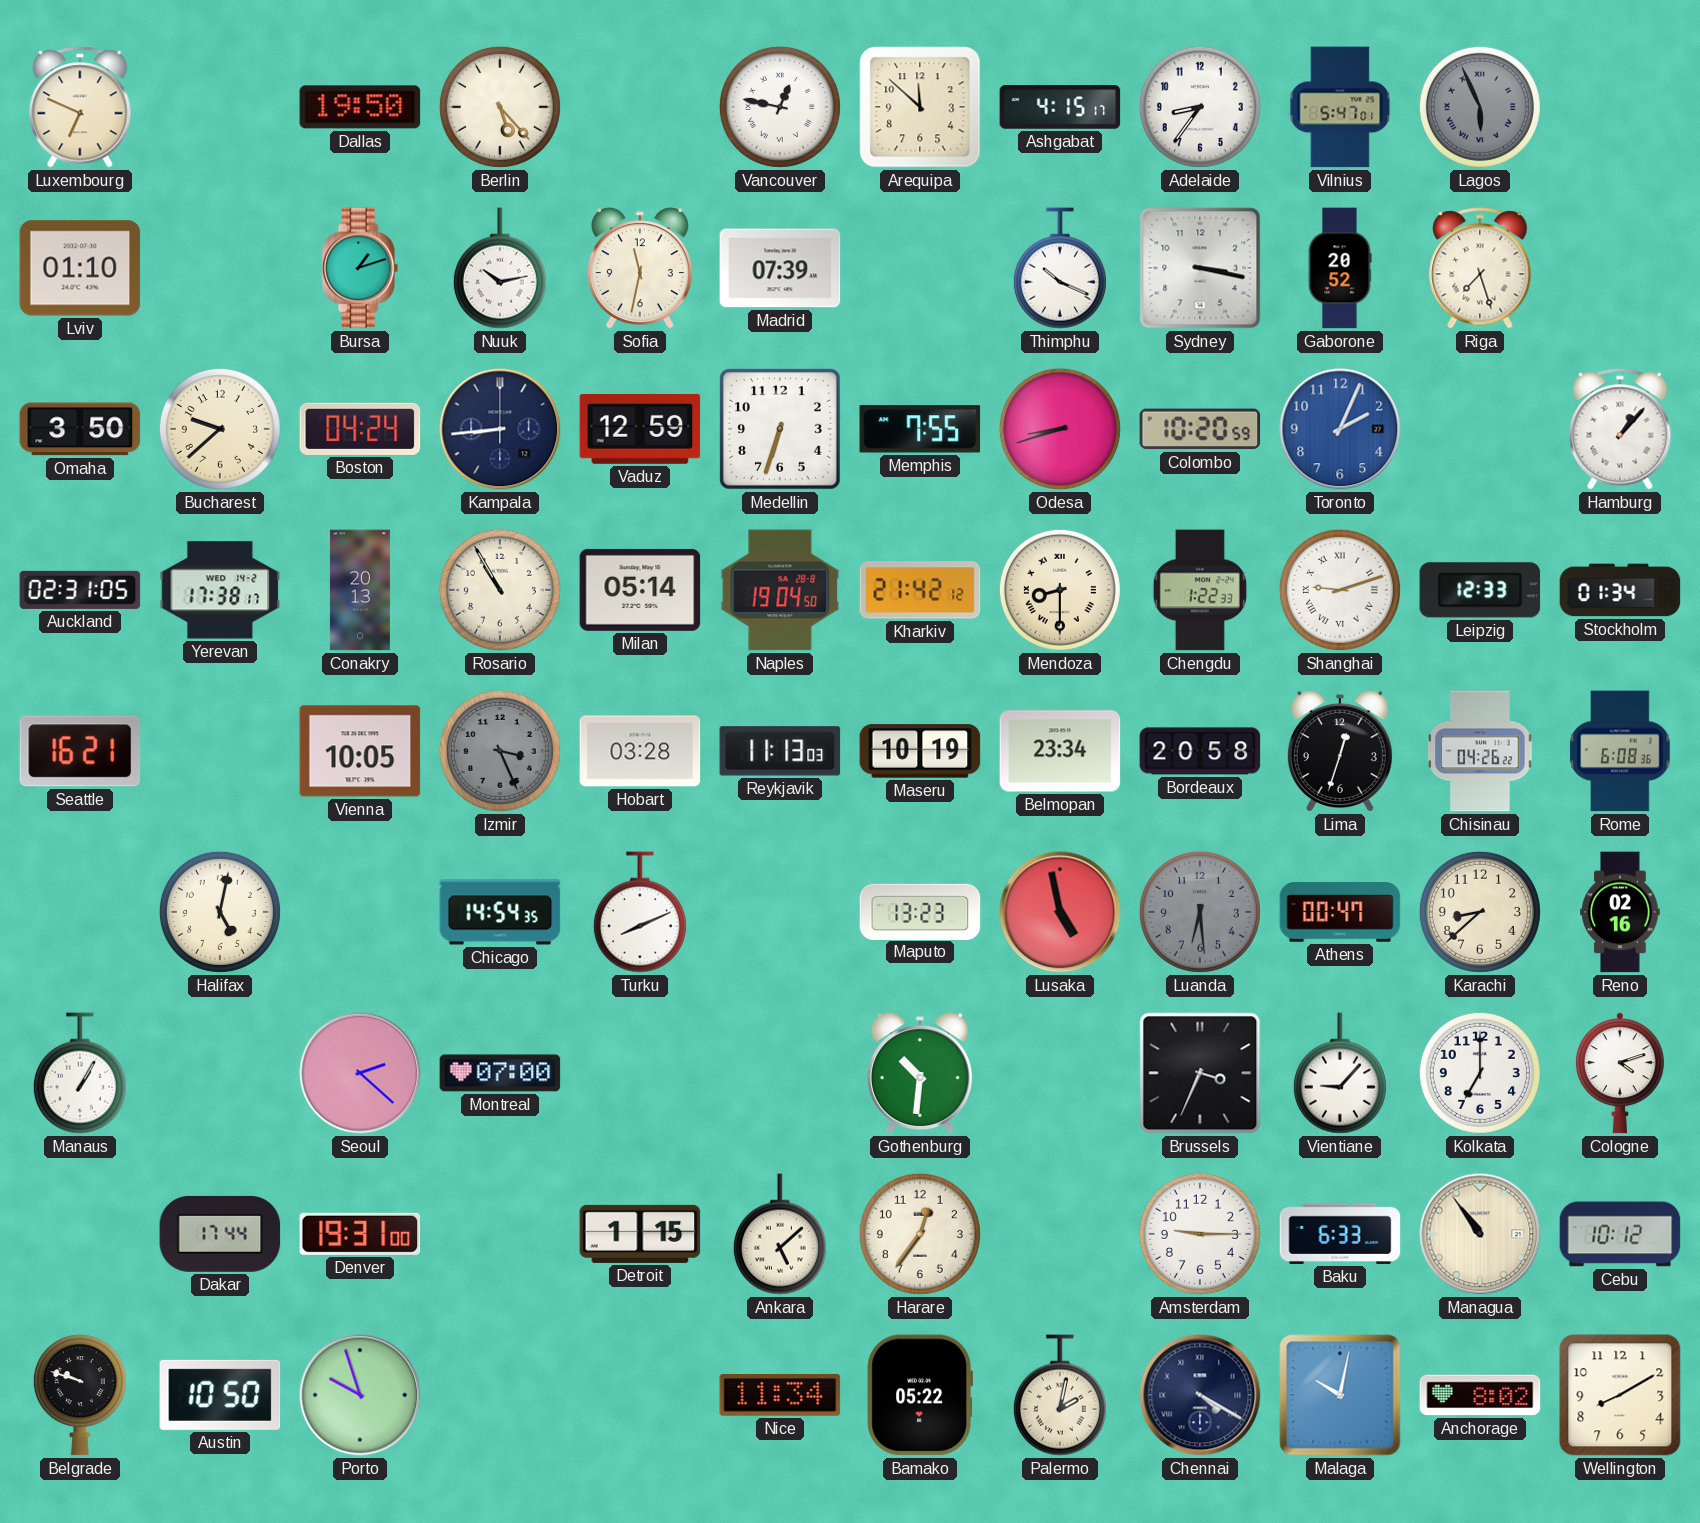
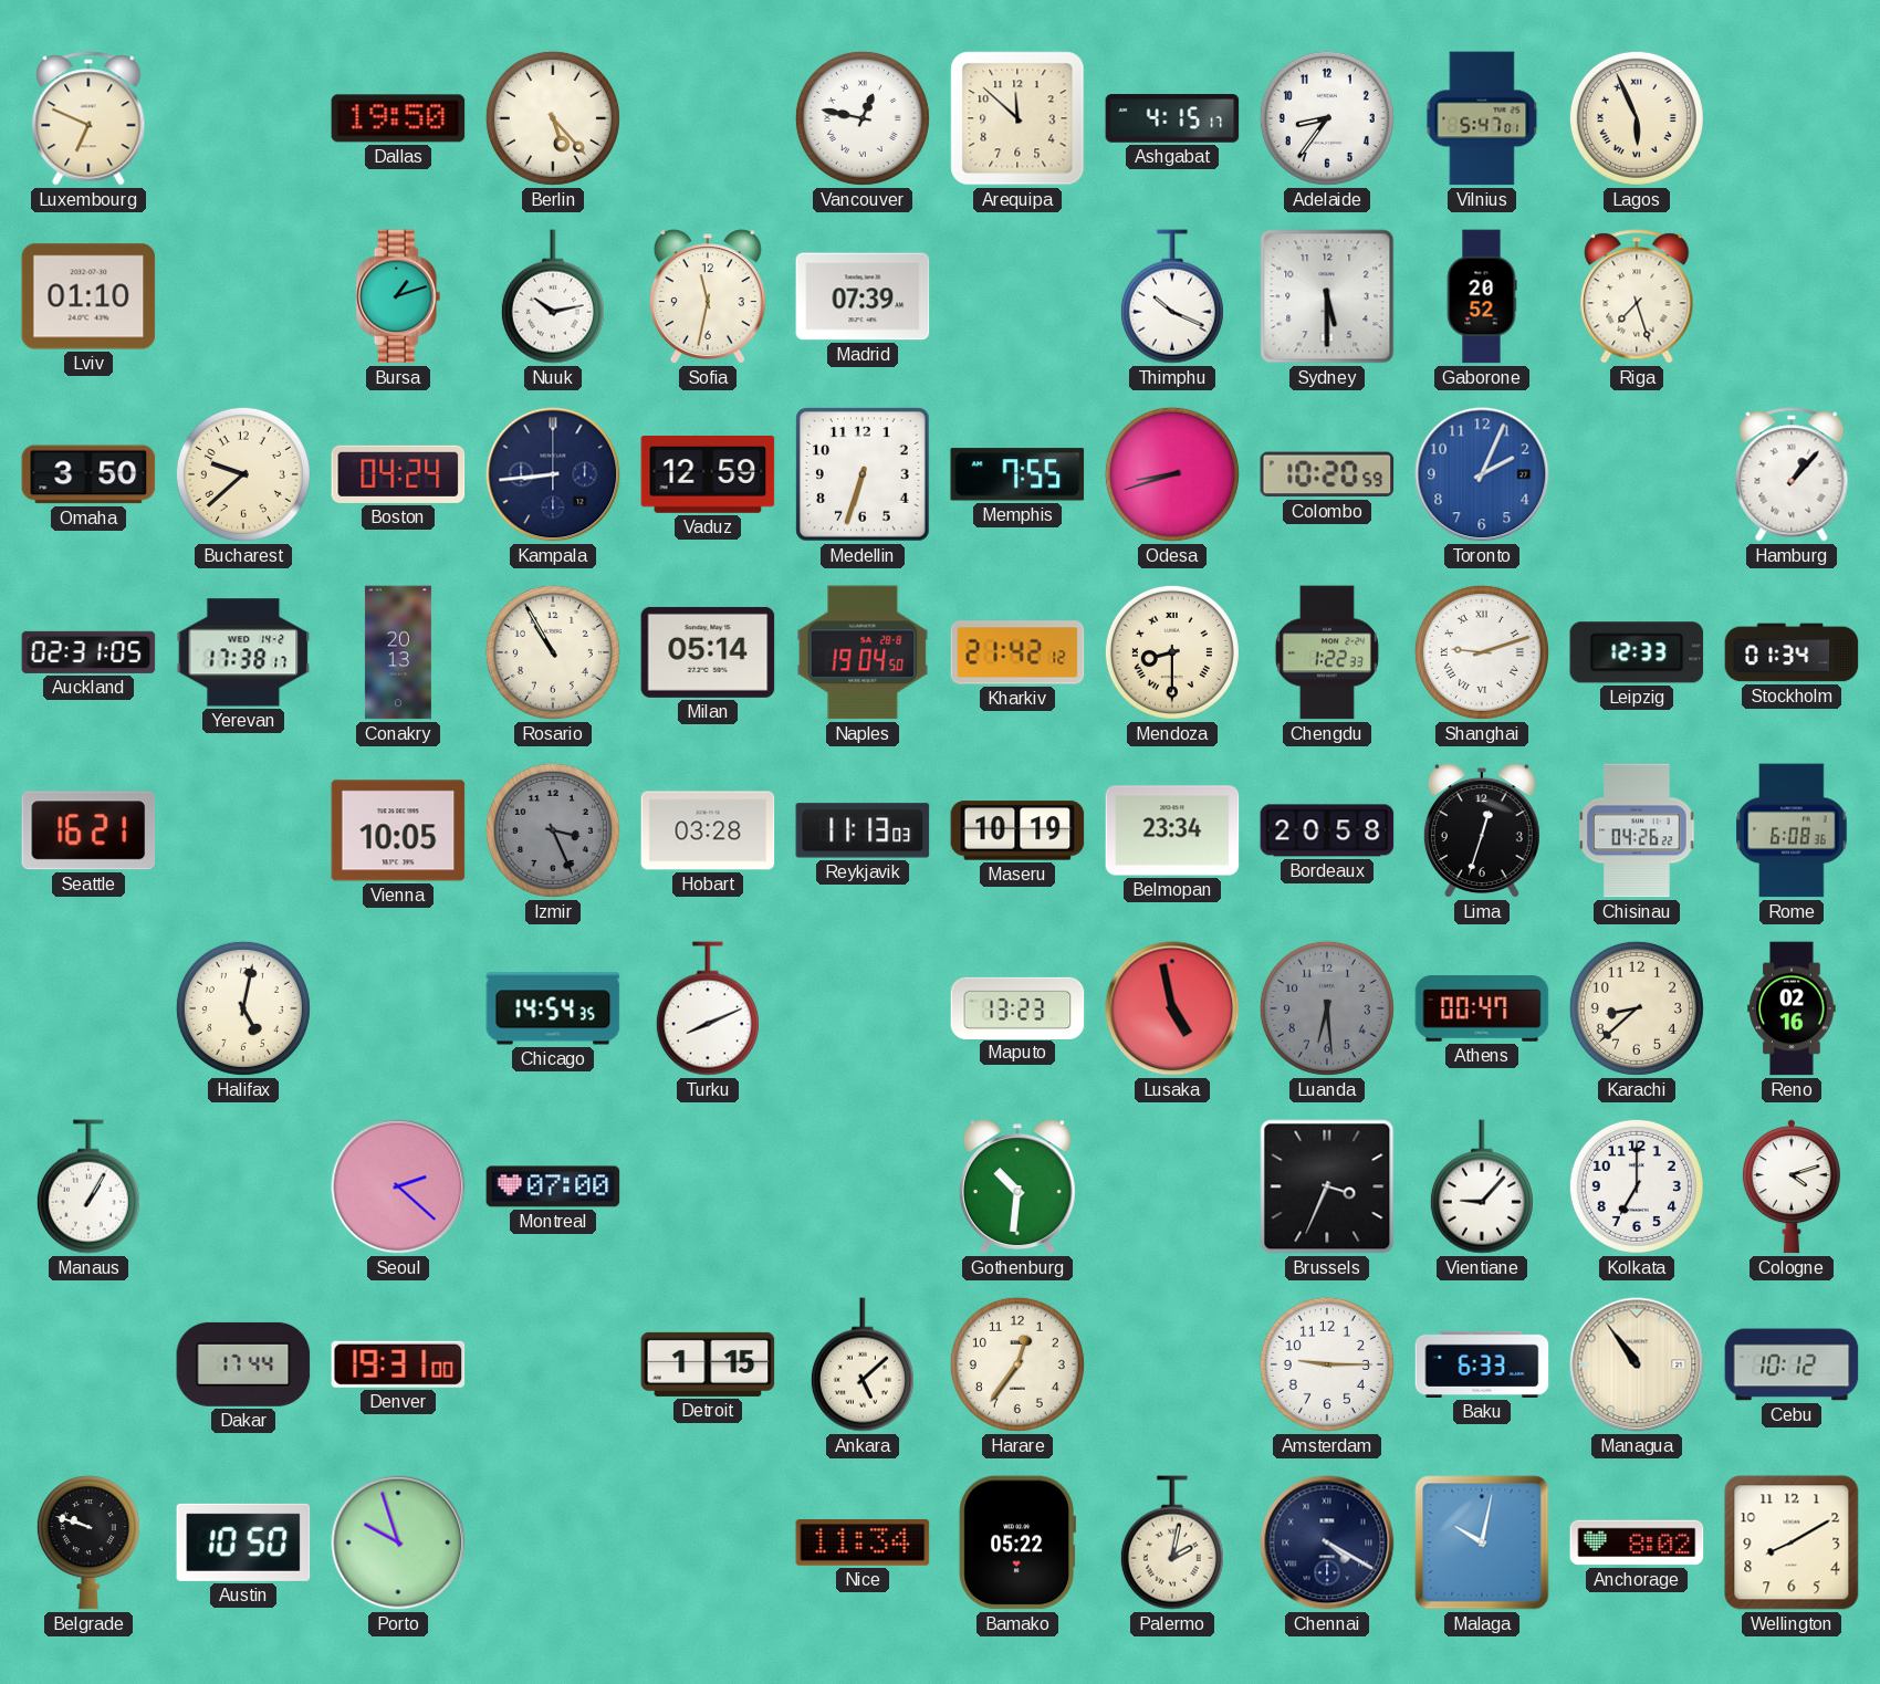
Lagos dial: grey -> cream (1637, 118)
Sydney: 3:17 -> 5:30 (1327, 296)
